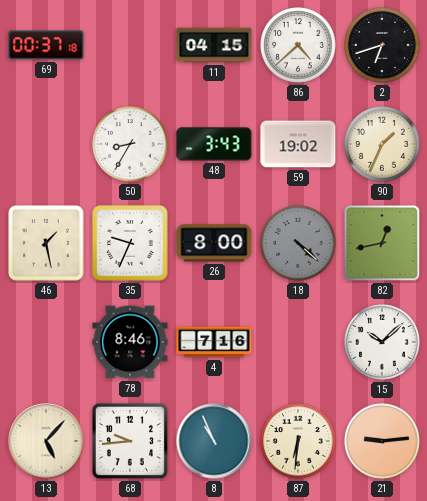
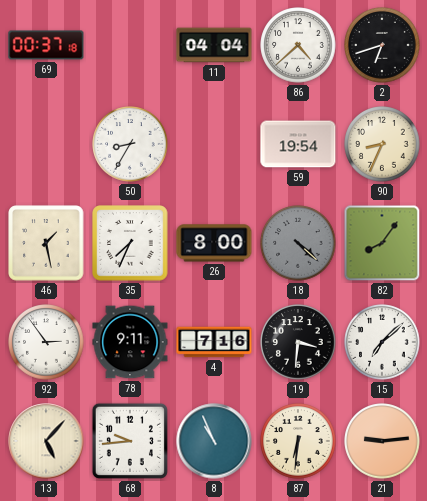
11: 04:15 -> 04:04 (214, 45)
48: 3:43 -> none (214, 144)
59: 19:02 -> 19:54 (298, 144)
90: 1:34 -> 8:34 (382, 144)
35: 9:34 -> 7:34 (130, 243)
82: 12:43 -> 8:06 (382, 243)
92: none -> 2:54 (46, 342)
78: 8:46 -> 9:11 (130, 342)
19: none -> 3:31 (298, 342)
15: 10:08 -> 7:08 (382, 342)
